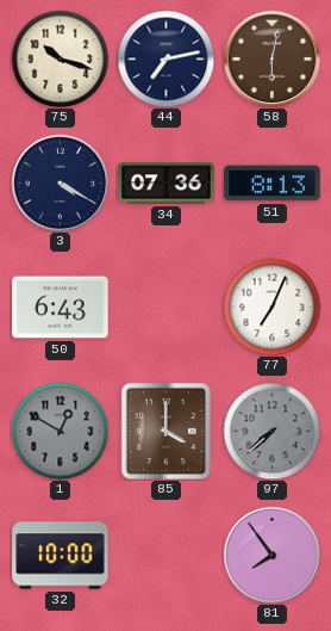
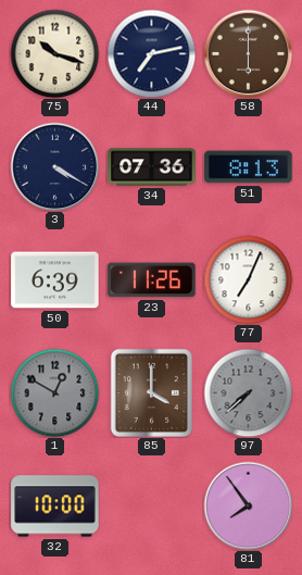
58: 6:02 -> 6:00 (248, 53)
50: 6:43 -> 6:39 (55, 280)
23: none -> 11:26 (152, 280)
